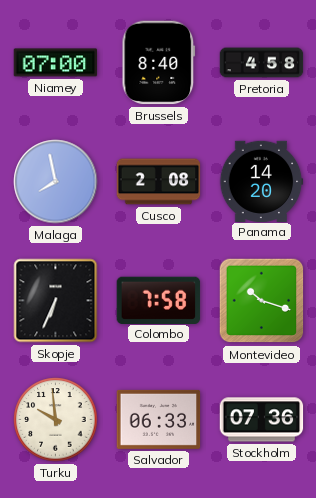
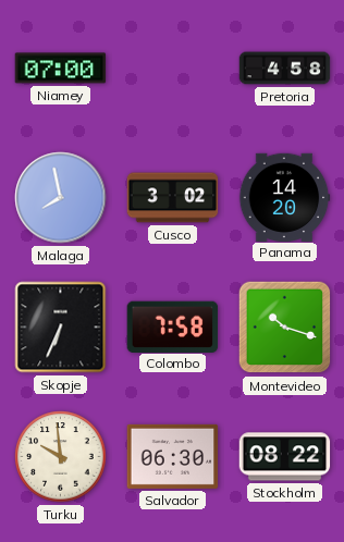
Brussels: 8:40 -> none (159, 63)
Cusco: 2:08 -> 3:02 (173, 198)
Salvador: 06:33 -> 06:30 (173, 456)
Stockholm: 07:36 -> 08:22 (285, 457)
